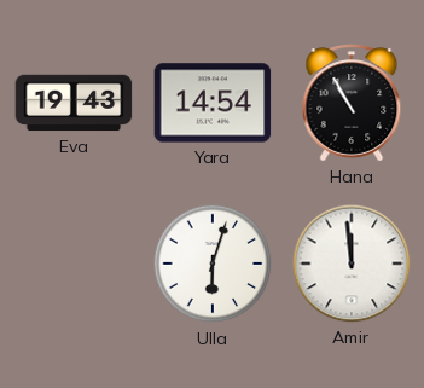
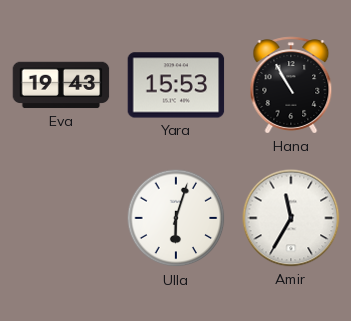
Yara: 14:54 -> 15:53 (176, 85)
Amir: 11:59 -> 11:35 (291, 218)
